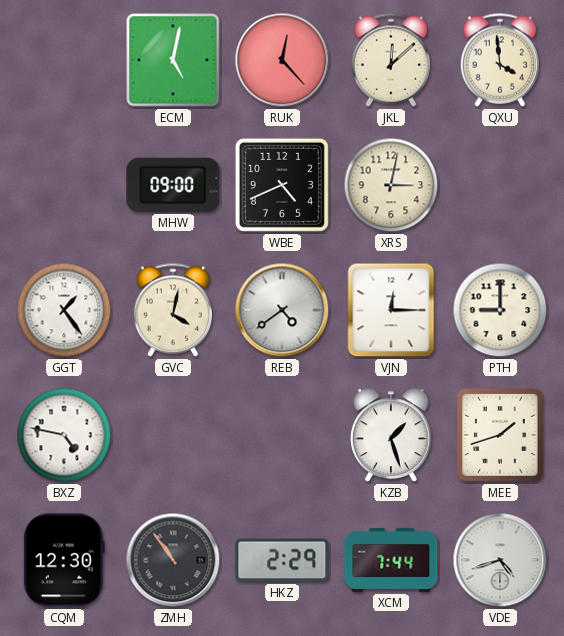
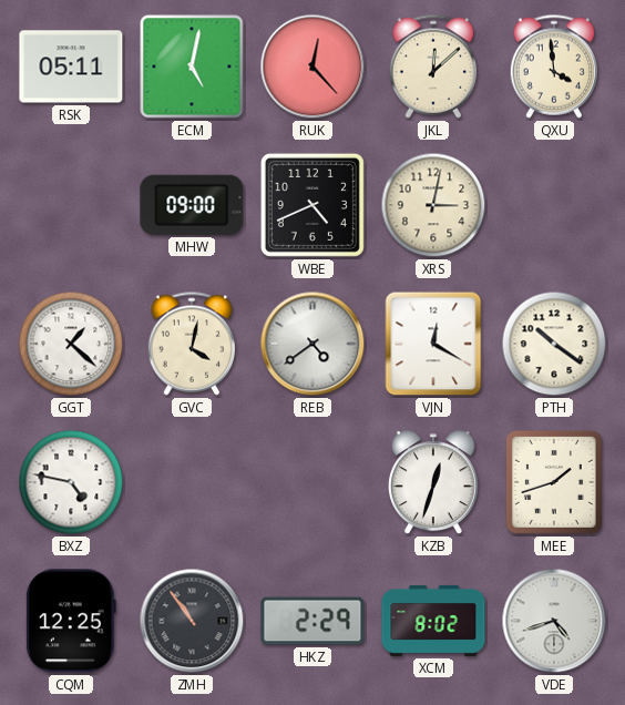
RSK: none -> 05:11 (71, 67)
GGT: 1:24 -> 1:22 (71, 344)
VJN: 12:15 -> 12:20 (433, 344)
PTH: 9:00 -> 10:21 (554, 344)
KZB: 1:27 -> 12:33 (433, 483)
CQM: 12:30 -> 12:25 (71, 621)
XCM: 7:44 -> 8:02 (433, 621)
